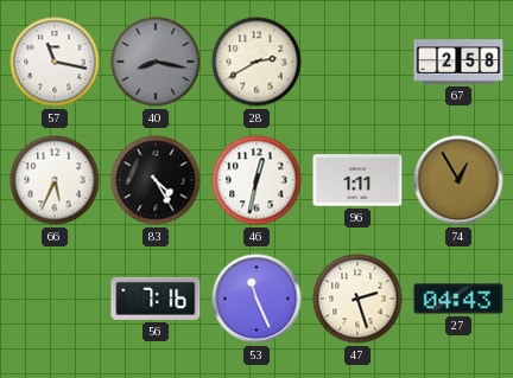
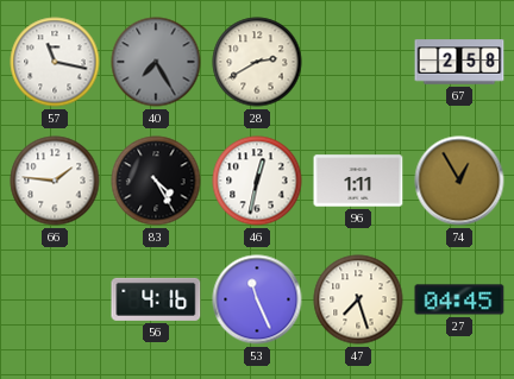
40: 8:17 -> 7:25 (156, 62)
66: 5:34 -> 1:46 (55, 181)
56: 7:16 -> 4:16 (156, 299)
47: 2:27 -> 7:27 (358, 299)
27: 04:43 -> 04:45 (459, 299)
